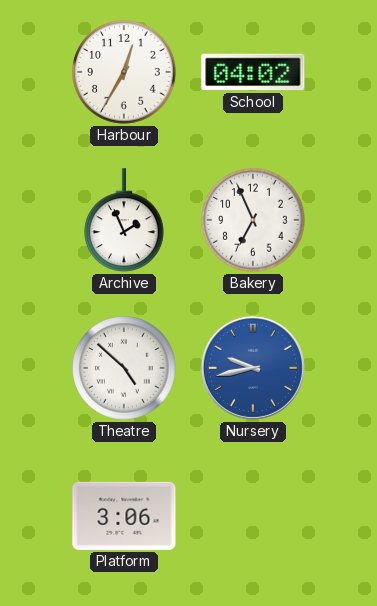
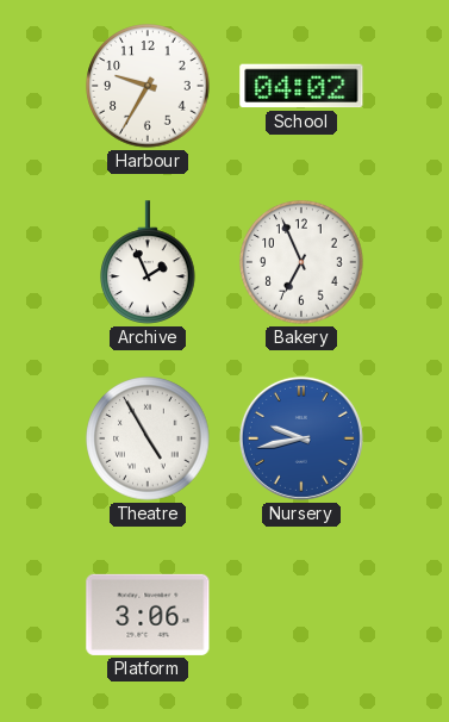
Harbour: 12:35 -> 9:35 (148, 86)
Theatre: 4:52 -> 4:55 (148, 438)
